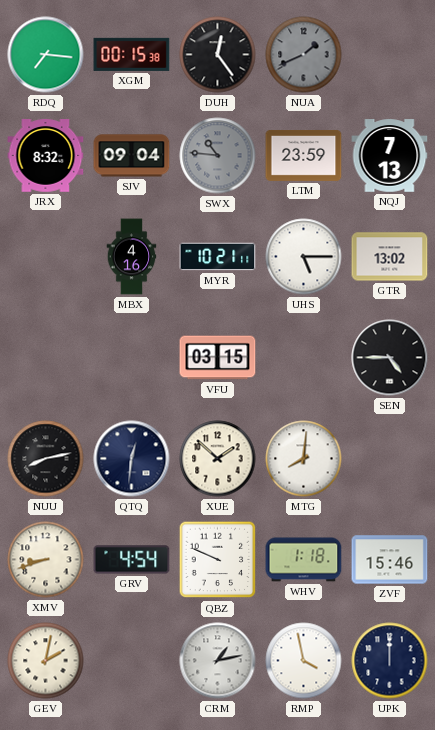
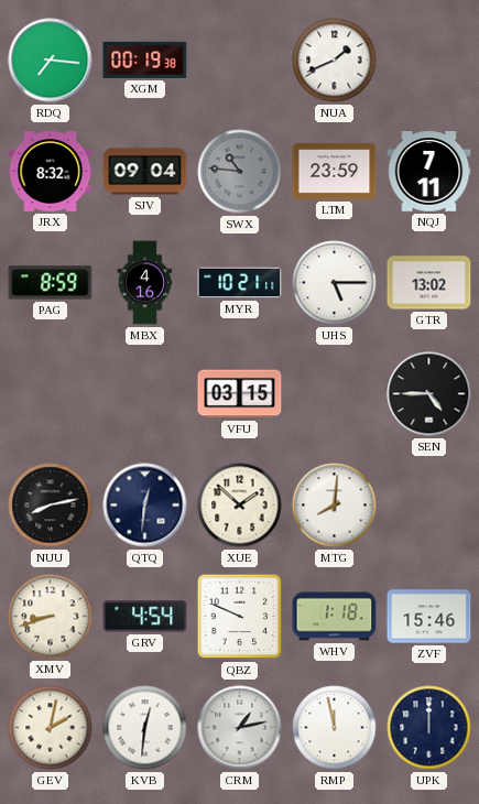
XGM: 00:15 -> 00:19 (145, 59)
DUH: 12:24 -> none (218, 55)
NUA dial: grey -> white (335, 61)
NQJ: 7:13 -> 7:11 (429, 172)
PAG: none -> 8:59 (51, 283)
KVB: none -> 12:31 (145, 728)
RMP: 3:58 -> 11:58 (335, 728)
